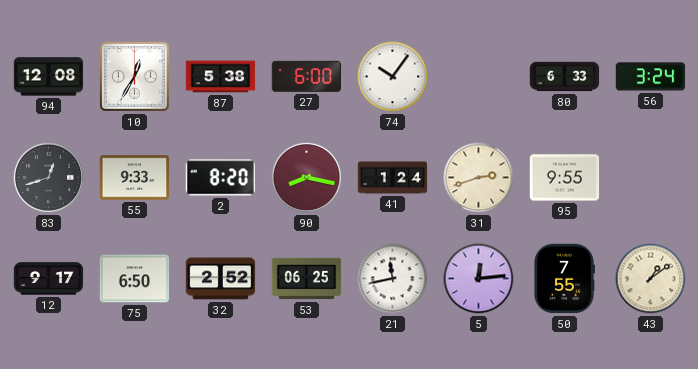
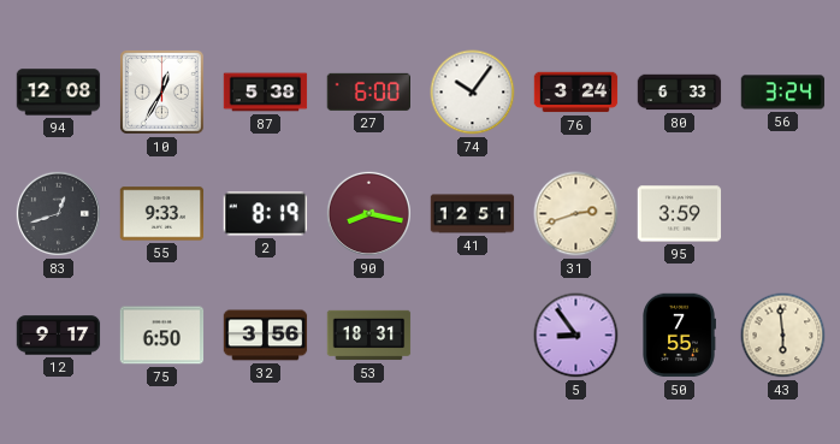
76: none -> 3:24 (576, 93)
2: 8:20 -> 8:19 (266, 214)
41: 1:24 -> 12:51 (473, 214)
95: 9:55 -> 3:59 (680, 214)
32: 2:52 -> 3:56 (266, 336)
53: 06:25 -> 18:31 (369, 336)
21: 11:43 -> none (393, 279)
5: 12:14 -> 8:54 (576, 336)
43: 1:09 -> 5:59 (783, 336)
